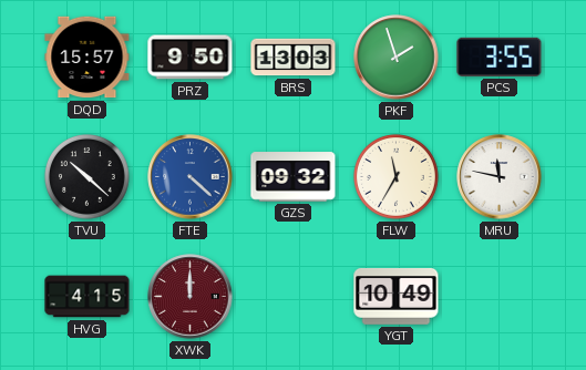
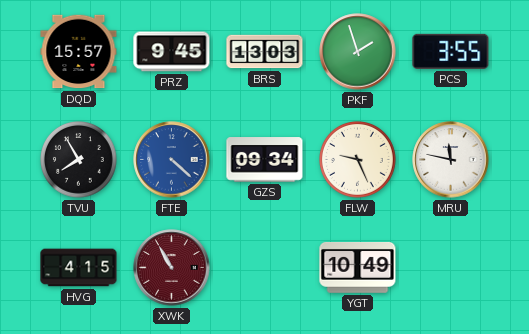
PRZ: 9:50 -> 9:45 (172, 52)
TVU: 10:22 -> 7:55 (79, 160)
GZS: 09:32 -> 09:34 (265, 160)
FLW: 11:35 -> 9:26 (358, 160)
XWK: 12:00 -> 10:55 (172, 268)
